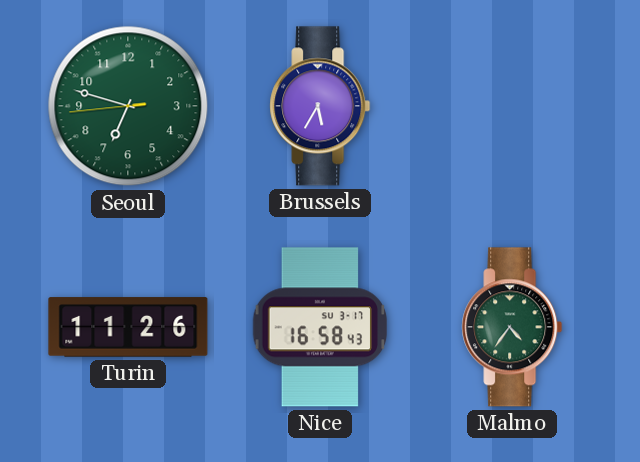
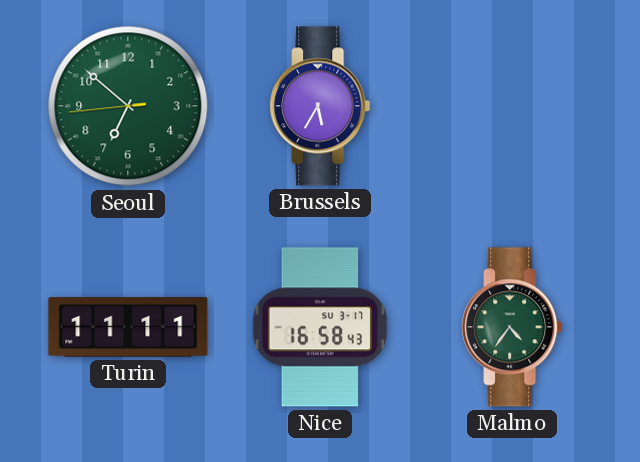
Seoul: 6:47 -> 6:51 (128, 106)
Turin: 11:26 -> 11:11 (128, 327)
